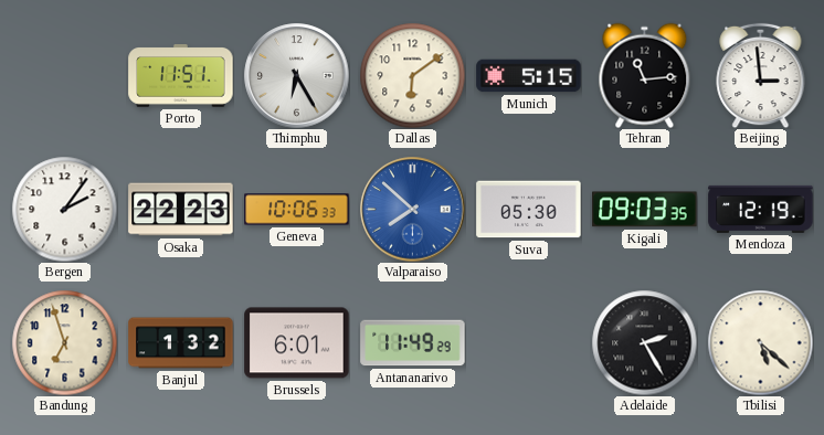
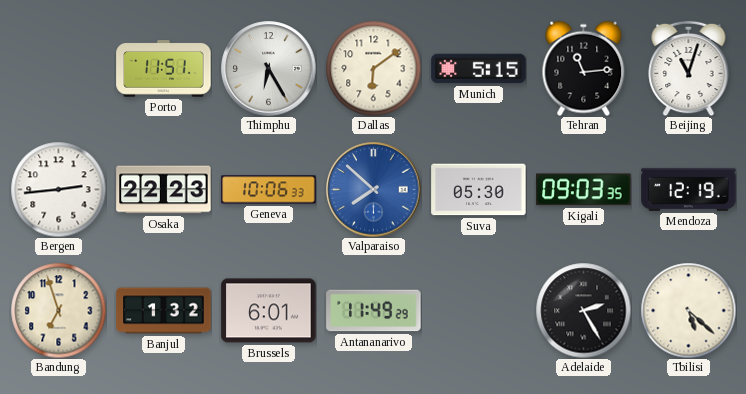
Beijing: 2:59 -> 11:03 (689, 68)
Bergen: 2:06 -> 2:44 (58, 189)
